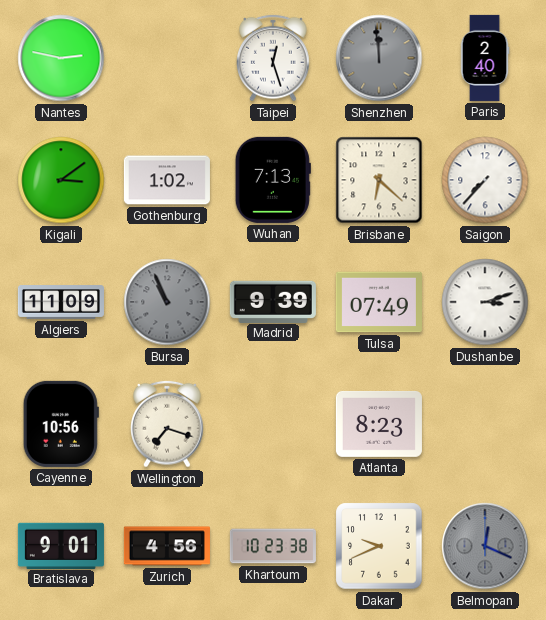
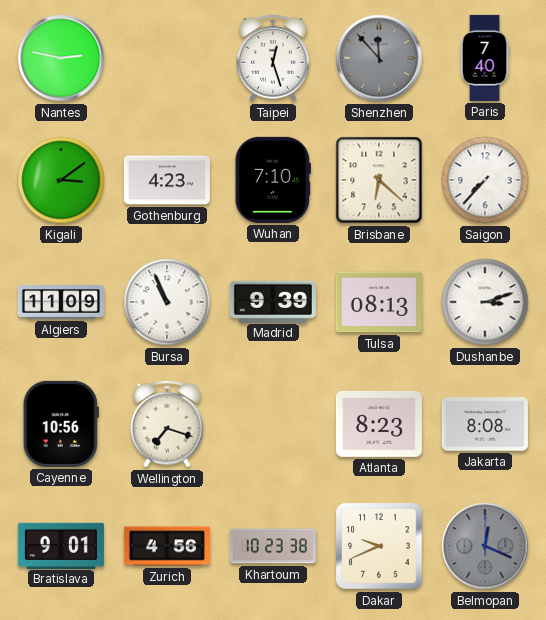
Shenzhen: 11:59 -> 11:53 (379, 58)
Paris: 2:40 -> 7:40 (485, 58)
Gothenburg: 1:02 -> 4:23 (167, 180)
Wuhan: 7:13 -> 7:10 (273, 180)
Bursa dial: grey -> white (167, 302)
Tulsa: 07:49 -> 08:13 (379, 302)
Jakarta: none -> 8:08 (485, 424)
